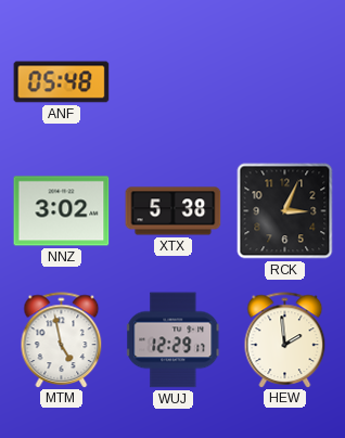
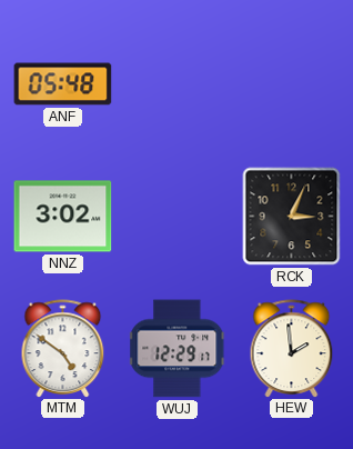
XTX: 5:38 -> none (174, 211)
MTM: 4:58 -> 4:51 (63, 348)
